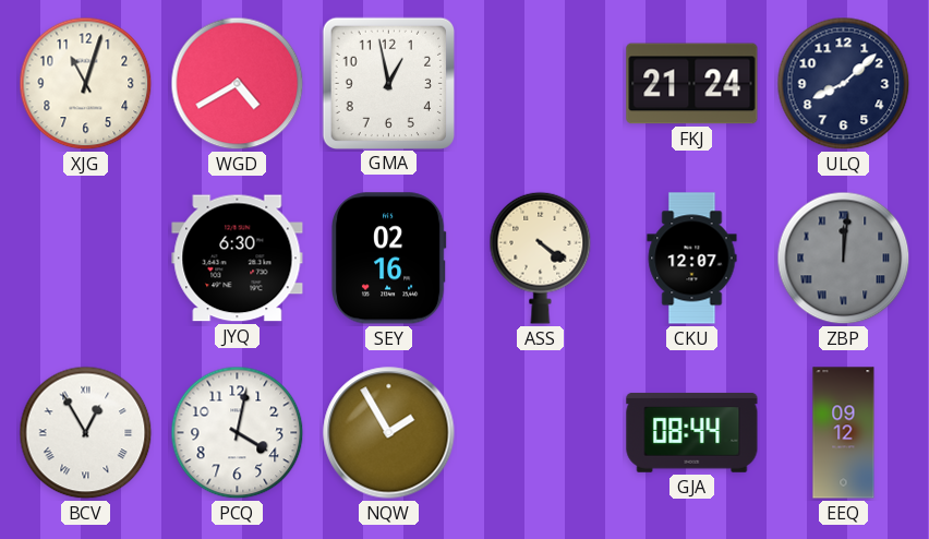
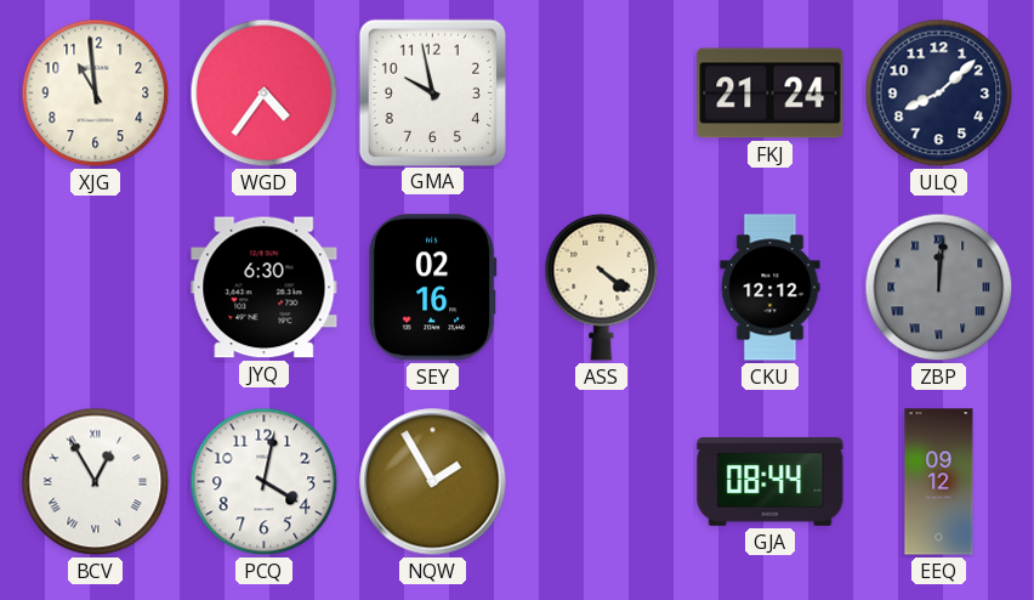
XJG: 11:03 -> 10:59 (96, 94)
WGD: 4:40 -> 4:36 (265, 94)
GMA: 12:58 -> 9:58 (432, 92)
CKU: 12:07 -> 12:12 (771, 288)
